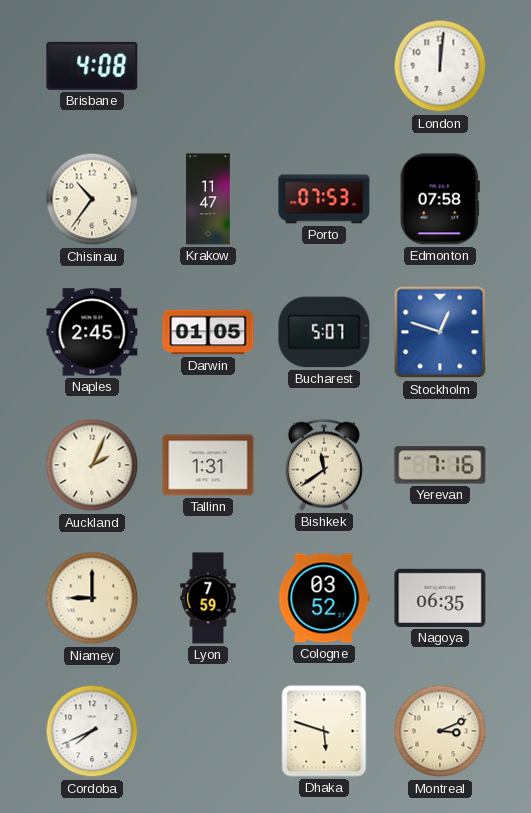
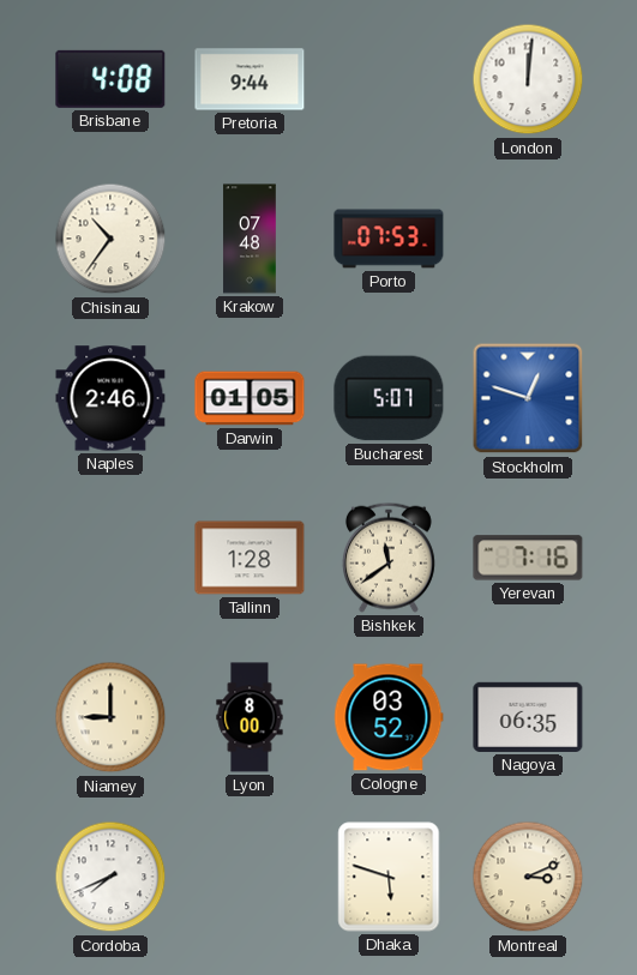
Pretoria: none -> 9:44 (250, 79)
Krakow: 11:47 -> 07:48 (250, 239)
Edmonton: 07:58 -> none (440, 199)
Naples: 2:45 -> 2:46 (110, 398)
Auckland: 2:04 -> none (92, 465)
Tallinn: 1:31 -> 1:28 (250, 558)
Lyon: 7:59 -> 8:00 (250, 717)
